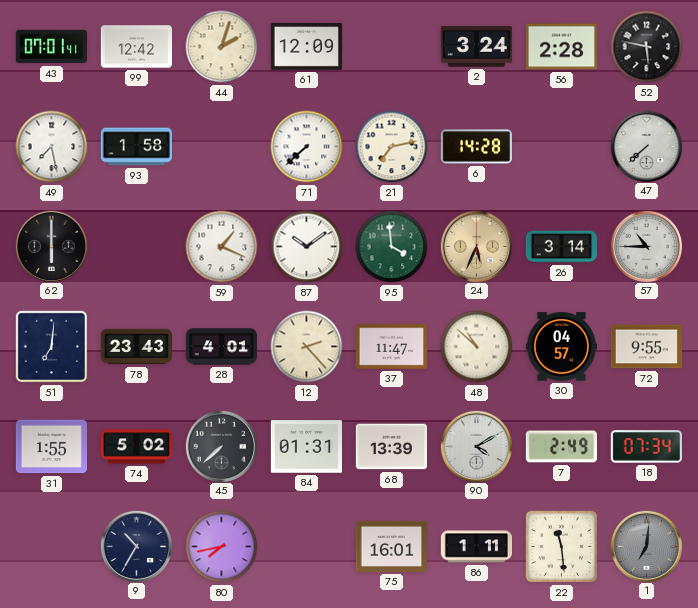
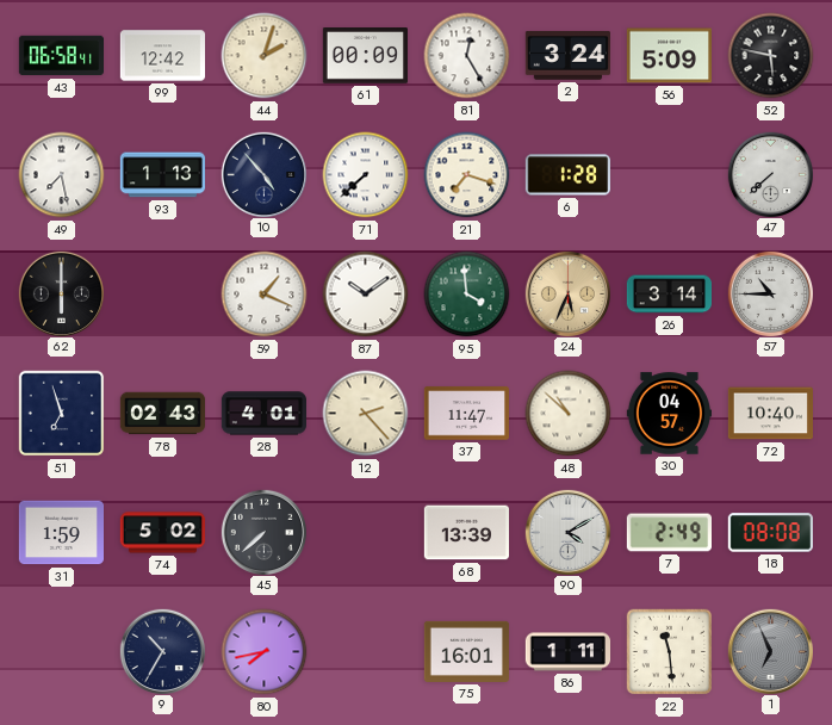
43: 07:01 -> 06:58 (61, 56)
61: 12:09 -> 00:09 (365, 56)
81: none -> 12:25 (467, 56)
56: 2:28 -> 5:09 (669, 56)
93: 1:58 -> 1:13 (162, 175)
10: none -> 4:53 (263, 174)
21: 7:13 -> 7:18 (467, 175)
6: 14:28 -> 1:28 (567, 175)
51: 7:01 -> 6:57 (62, 414)
78: 23:43 -> 02:43 (162, 414)
72: 9:55 -> 10:40 (770, 414)
31: 1:55 -> 1:59 (61, 533)
84: 01:31 -> none (306, 447)
18: 07:34 -> 08:08 (770, 533)
1: 7:01 -> 6:56 (770, 651)
